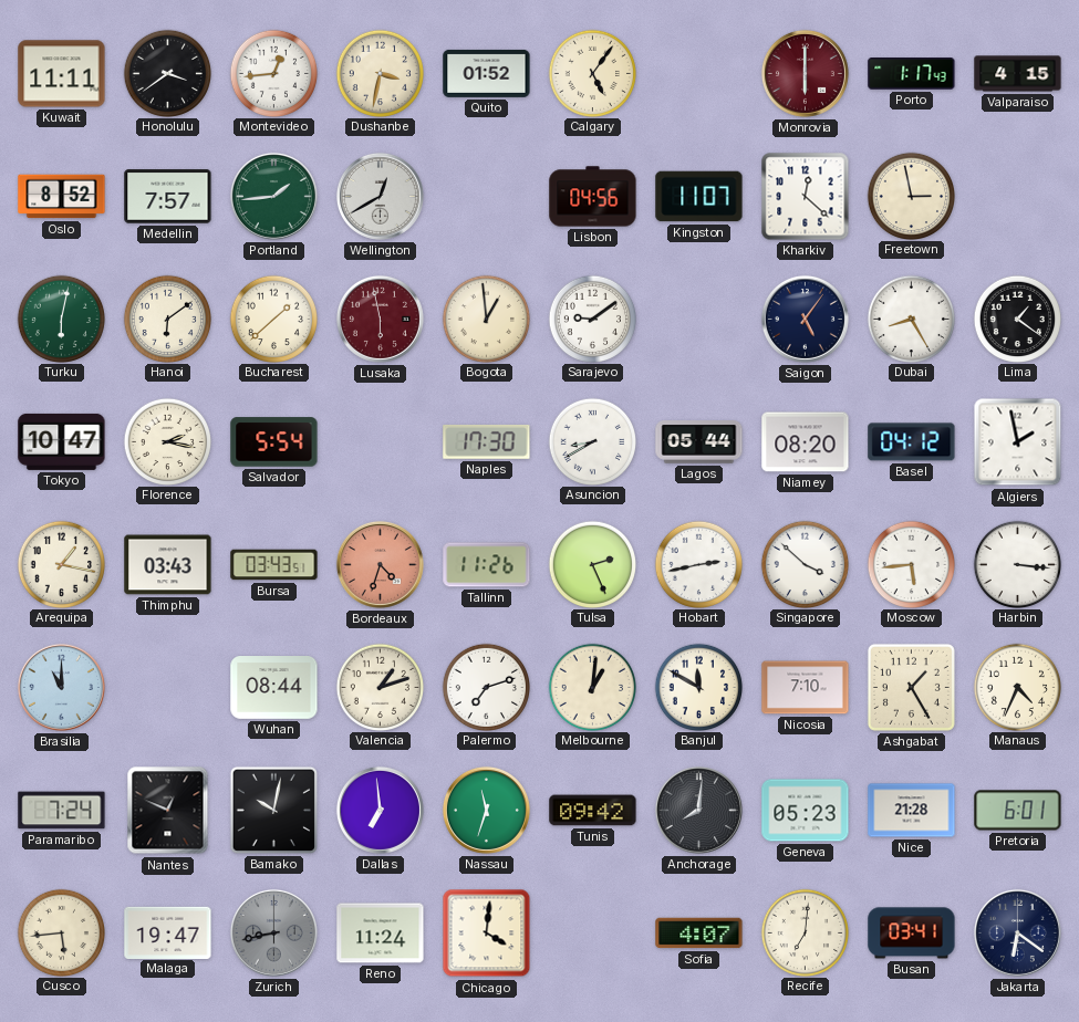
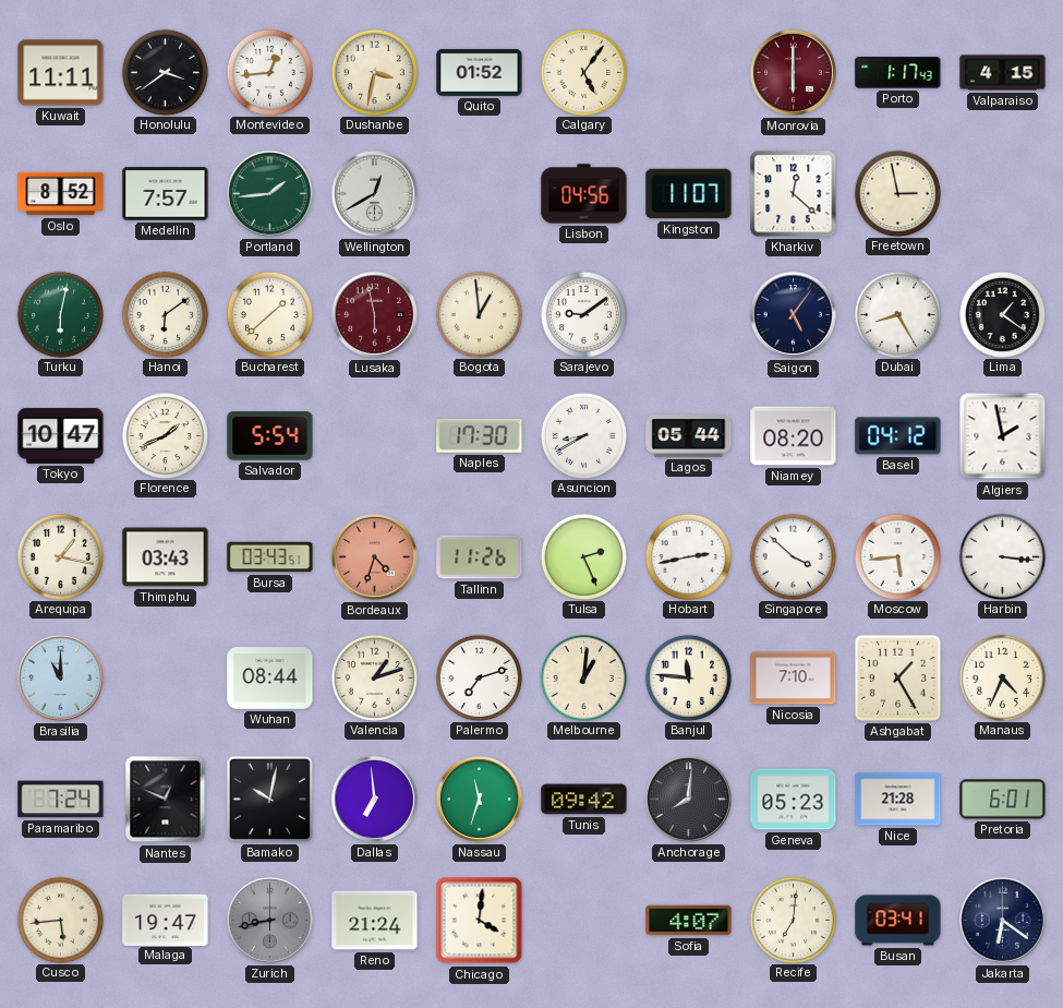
Florence: 2:17 -> 1:41 (165, 435)
Banjul: 11:50 -> 11:46 (688, 677)
Reno: 11:24 -> 21:24 (375, 921)
